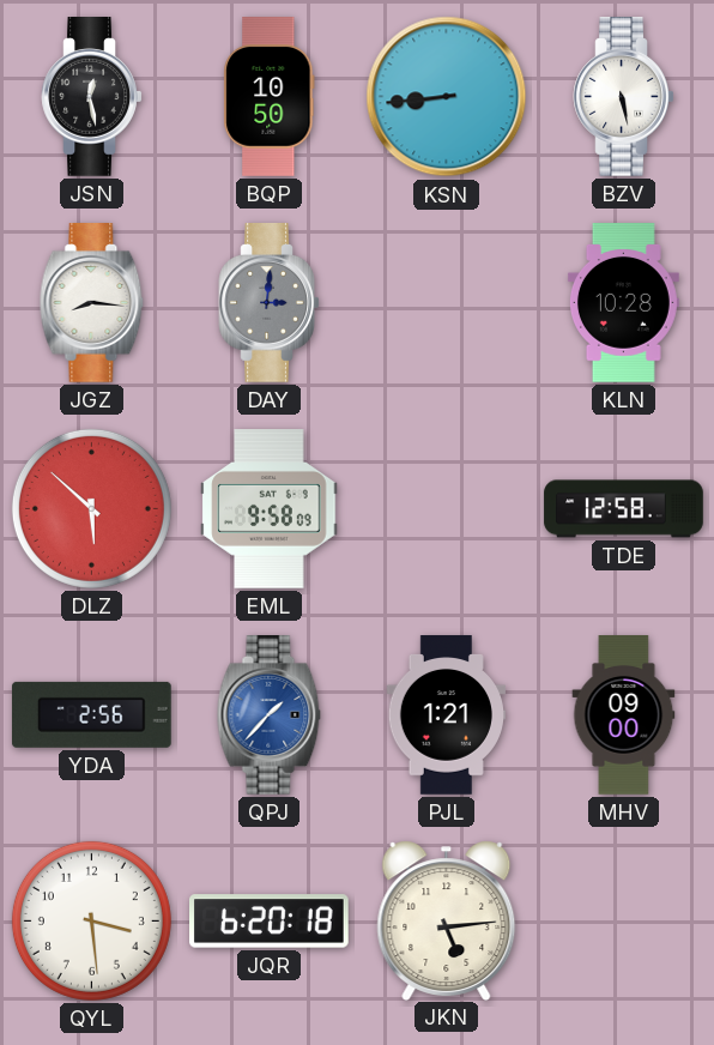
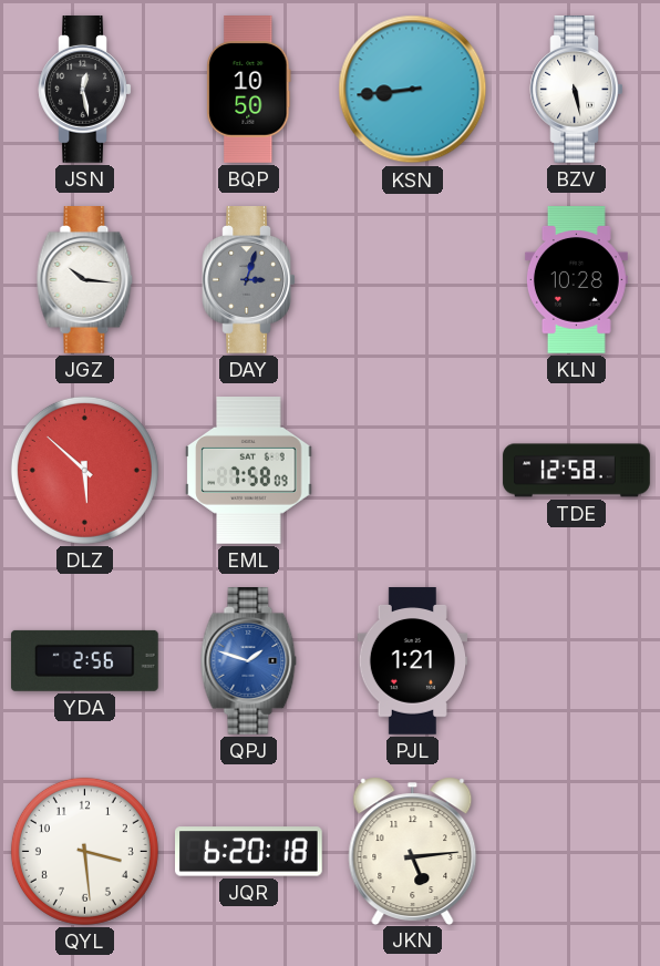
JGZ: 8:16 -> 10:16 (85, 280)
DAY: 3:01 -> 3:03 (249, 280)
EML: 9:58 -> 7:58 (249, 471)
QPJ: 1:37 -> 1:48 (249, 661)
MHV: 09:00 -> none (624, 715)
